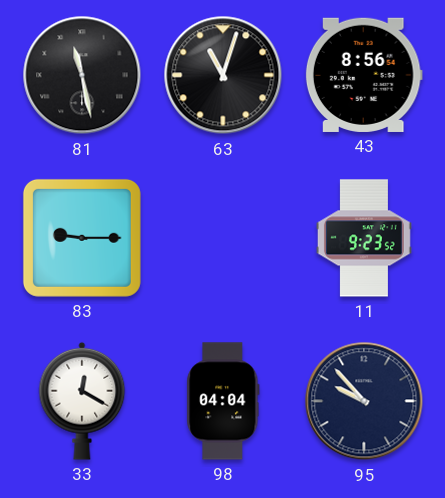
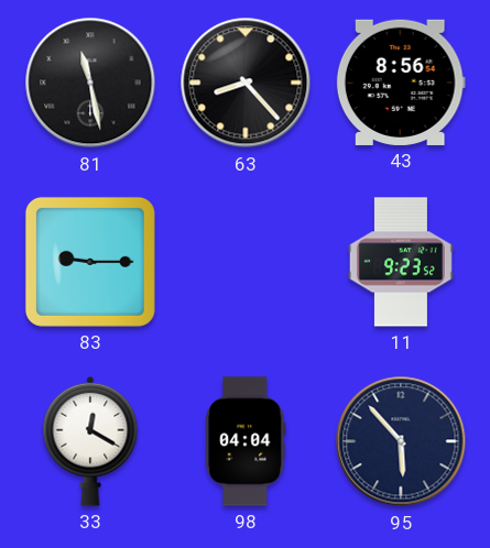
63: 11:03 -> 8:23 (246, 83)
95: 9:53 -> 5:53 (401, 441)
